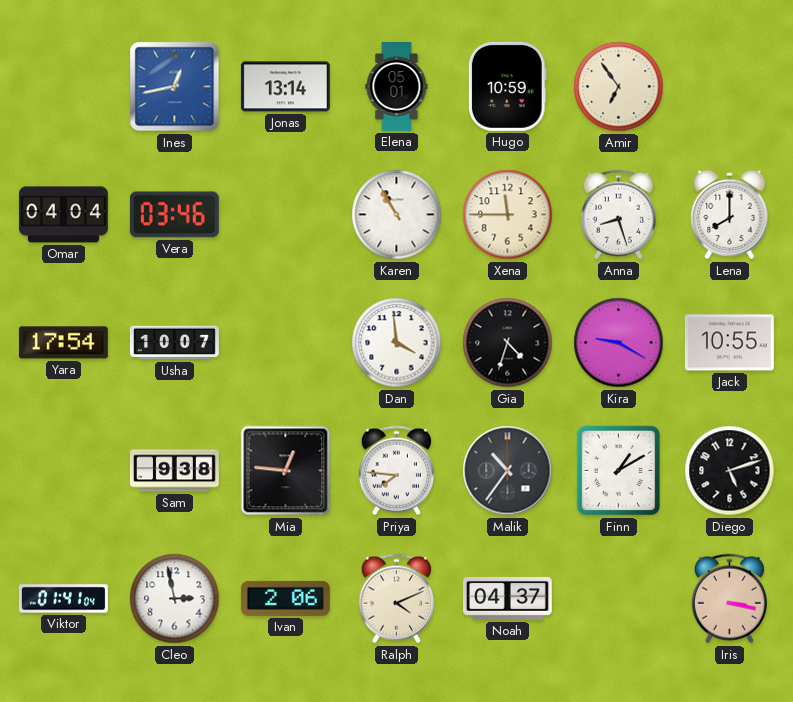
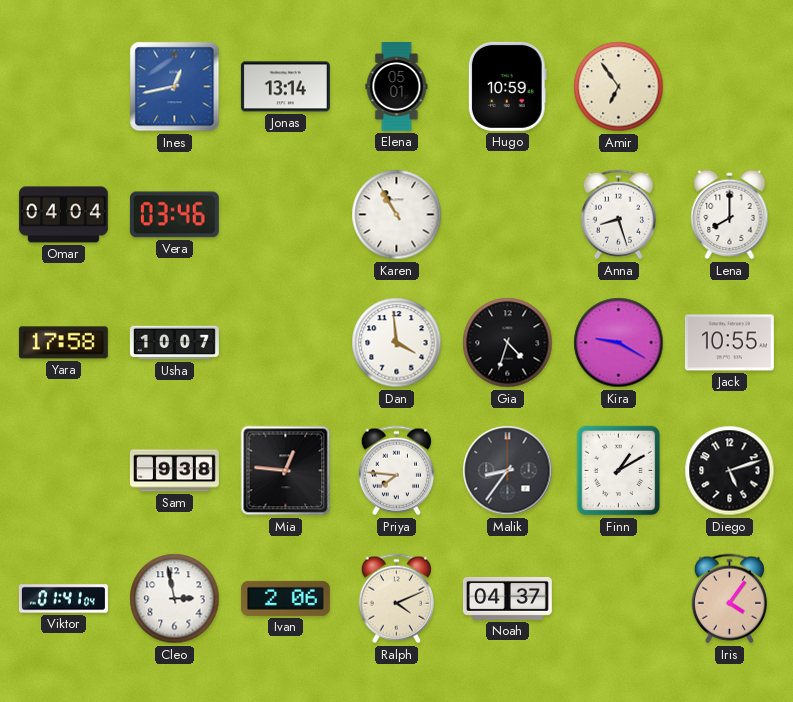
Xena: 11:45 -> none (508, 215)
Yara: 17:54 -> 17:58 (63, 343)
Malik: 10:36 -> 8:36 (508, 471)
Iris: 3:17 -> 4:06 (729, 599)
